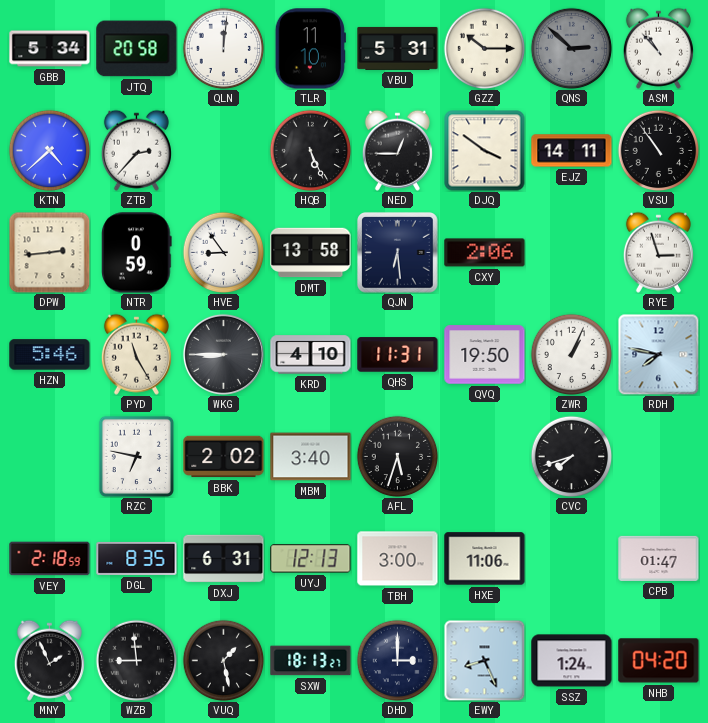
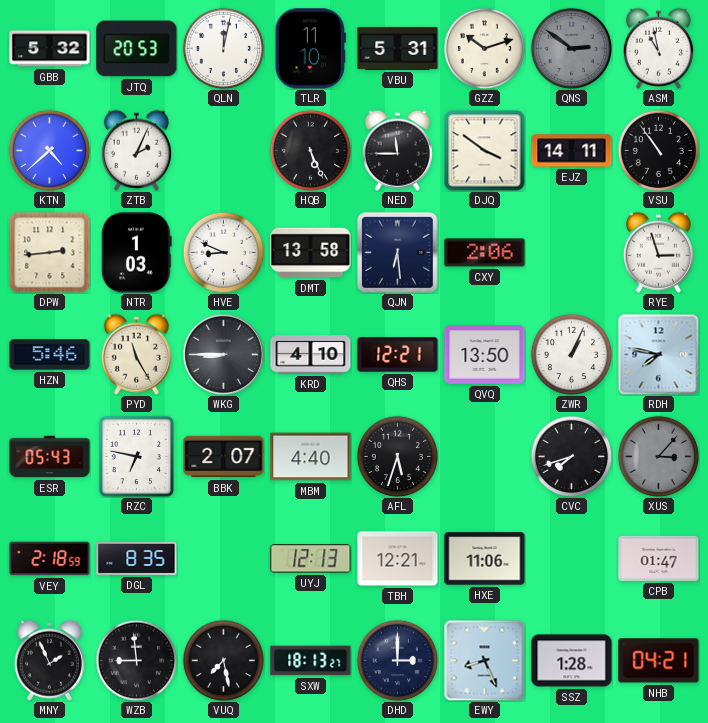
GBB: 5:34 -> 5:32 (50, 49)
JTQ: 20:58 -> 20:53 (137, 49)
QLN: 12:01 -> 12:02 (223, 48)
GZZ: 10:15 -> 10:12 (484, 48)
QNS: 2:52 -> 2:51 (571, 48)
ASM: 10:53 -> 10:58 (658, 48)
ZTB: 2:37 -> 2:04 (136, 150)
NED: 12:45 -> 11:45 (397, 150)
NTR: 0:59 -> 1:03 (137, 253)
HVE: 8:54 -> 8:49 (223, 252)
QHS: 11:31 -> 12:21 (398, 355)
QVQ: 19:50 -> 13:50 (485, 355)
ESR: none -> 05:43 (50, 457)
BBK: 2:02 -> 2:07 (224, 457)
MBM: 3:40 -> 4:40 (311, 457)
XUS: none -> 3:07 (658, 456)
DXJ: 6:31 -> none (224, 559)
TBH: 3:00 -> 12:21 (398, 559)
VUQ: 1:28 -> 7:28 (223, 660)
SSZ: 1:24 -> 1:28 (572, 661)
NHB: 04:20 -> 04:21 (659, 661)
